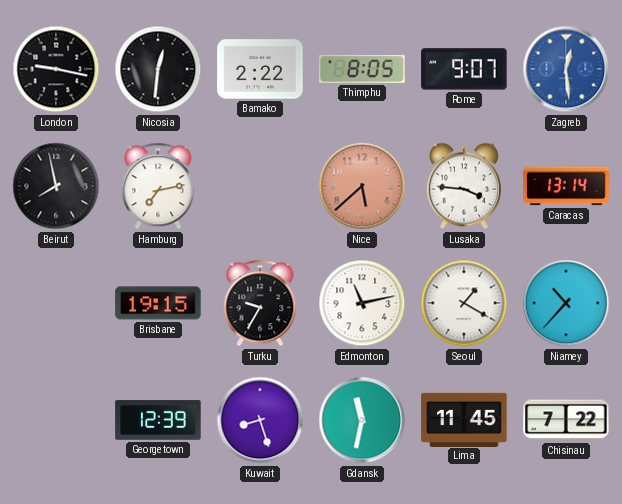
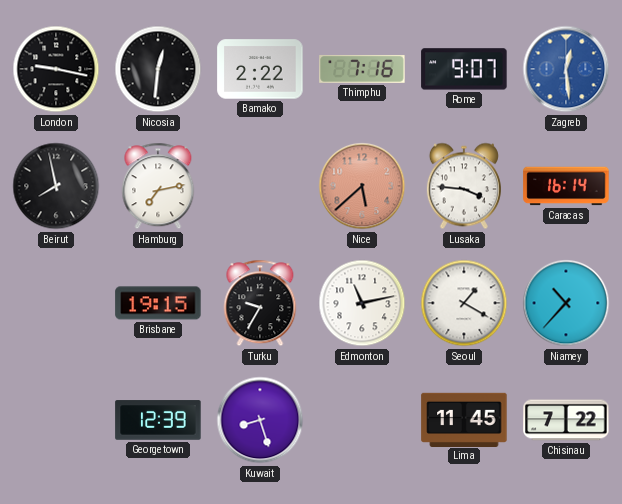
Thimphu: 8:05 -> 7:16 (362, 69)
Caracas: 13:14 -> 16:14 (566, 186)
Gdansk: 11:32 -> none (362, 420)
